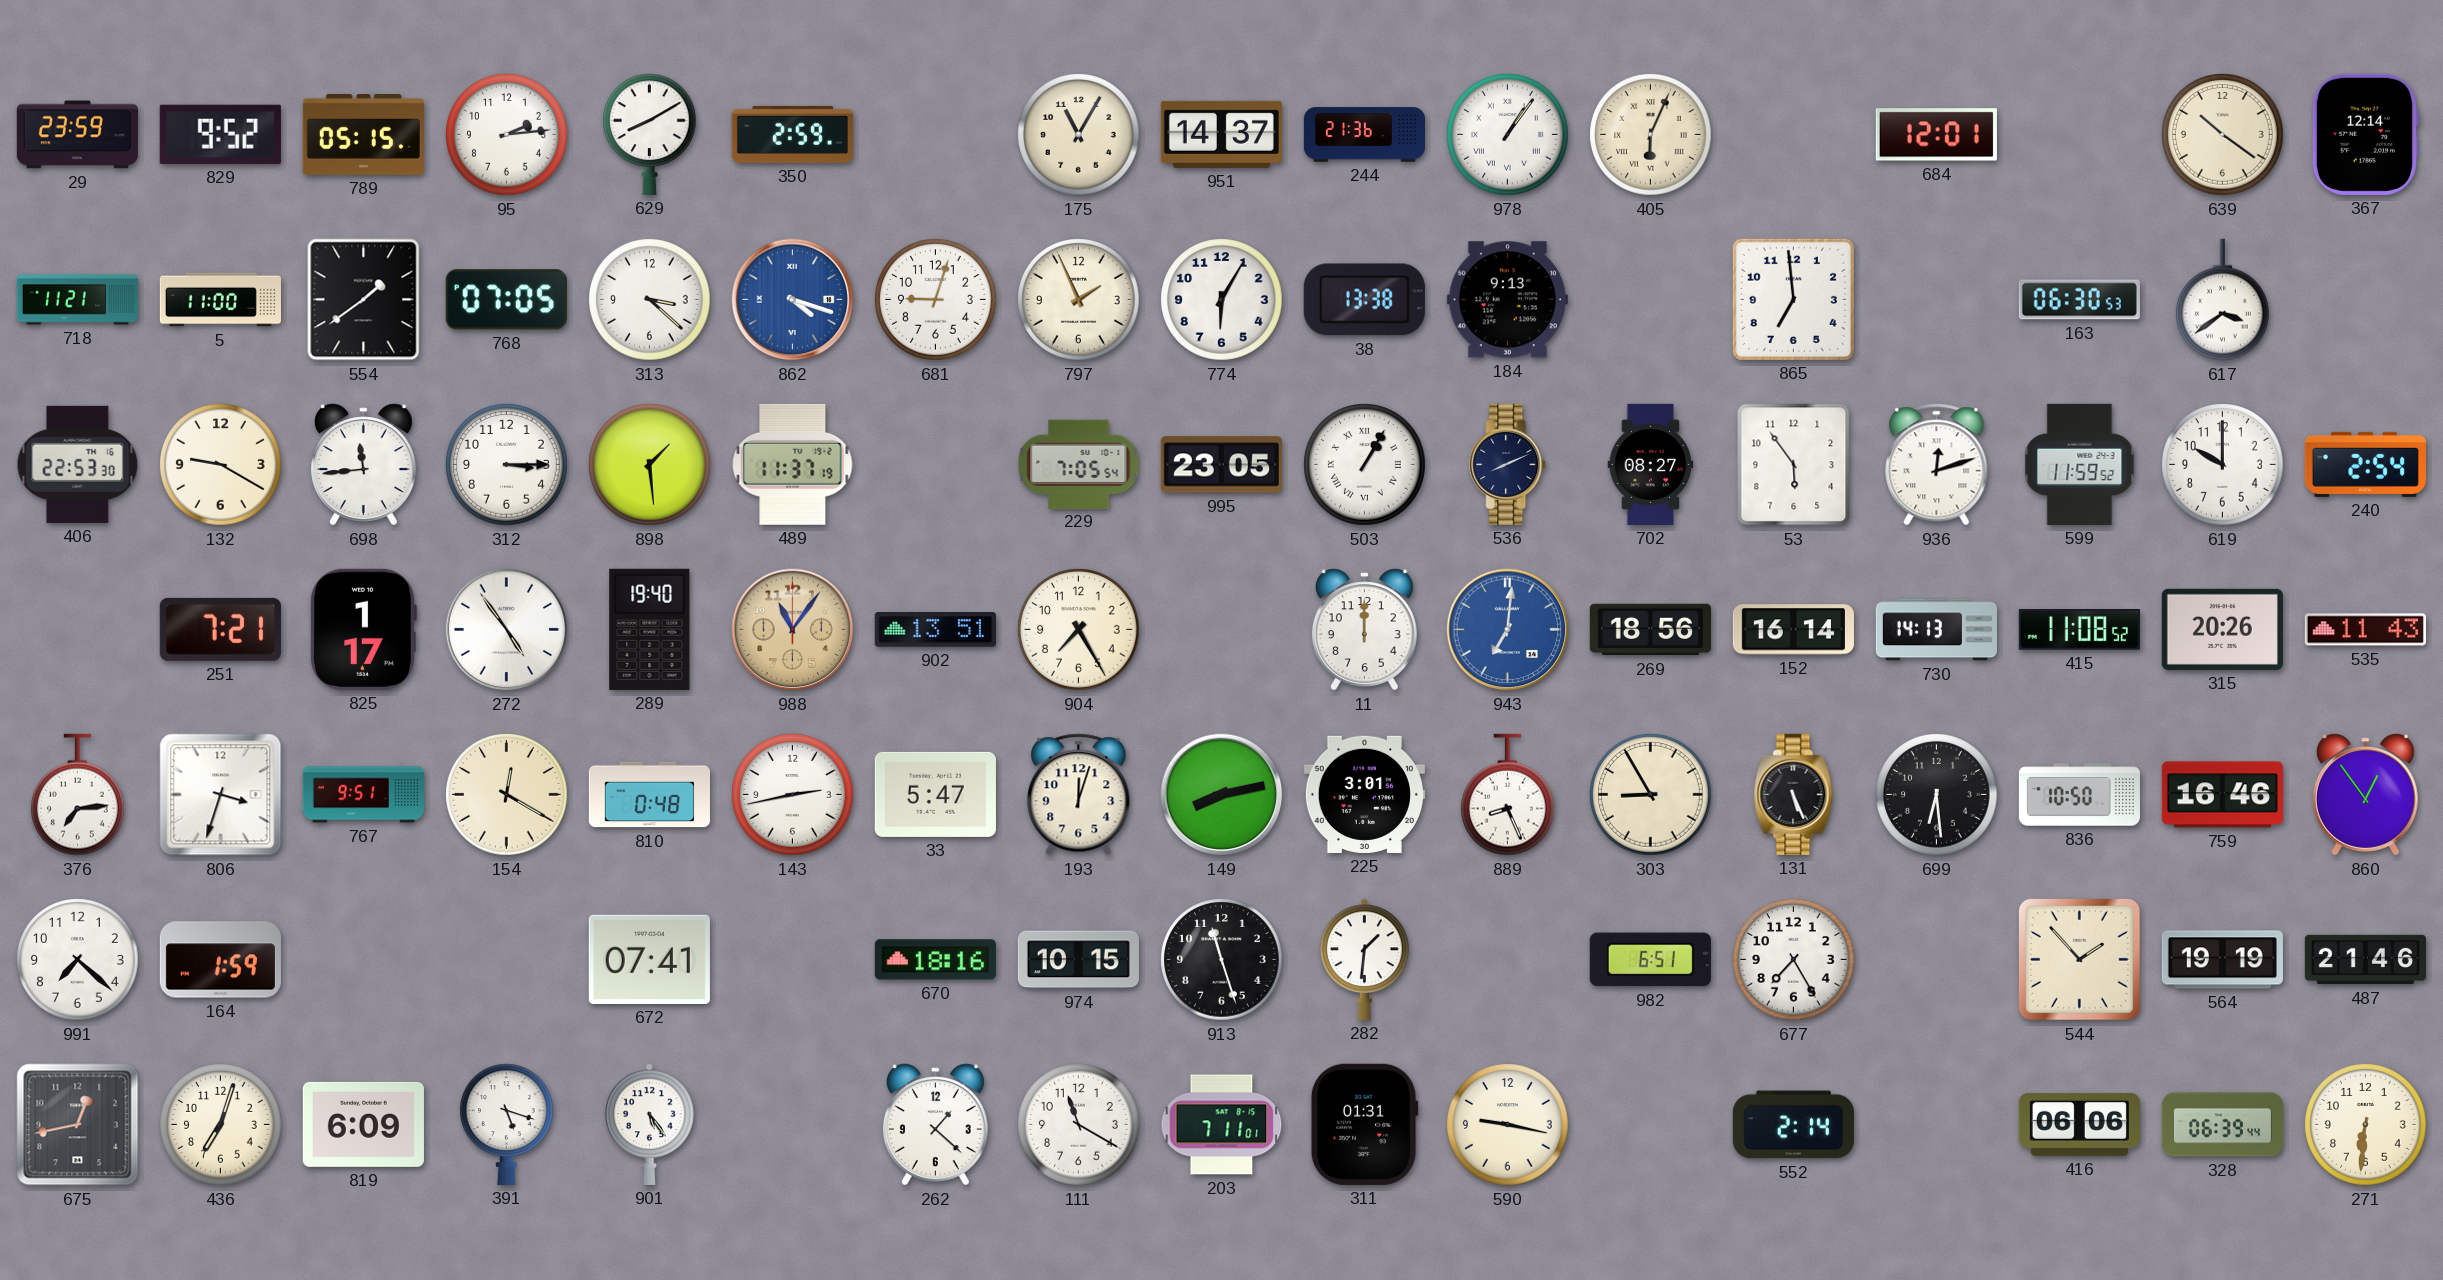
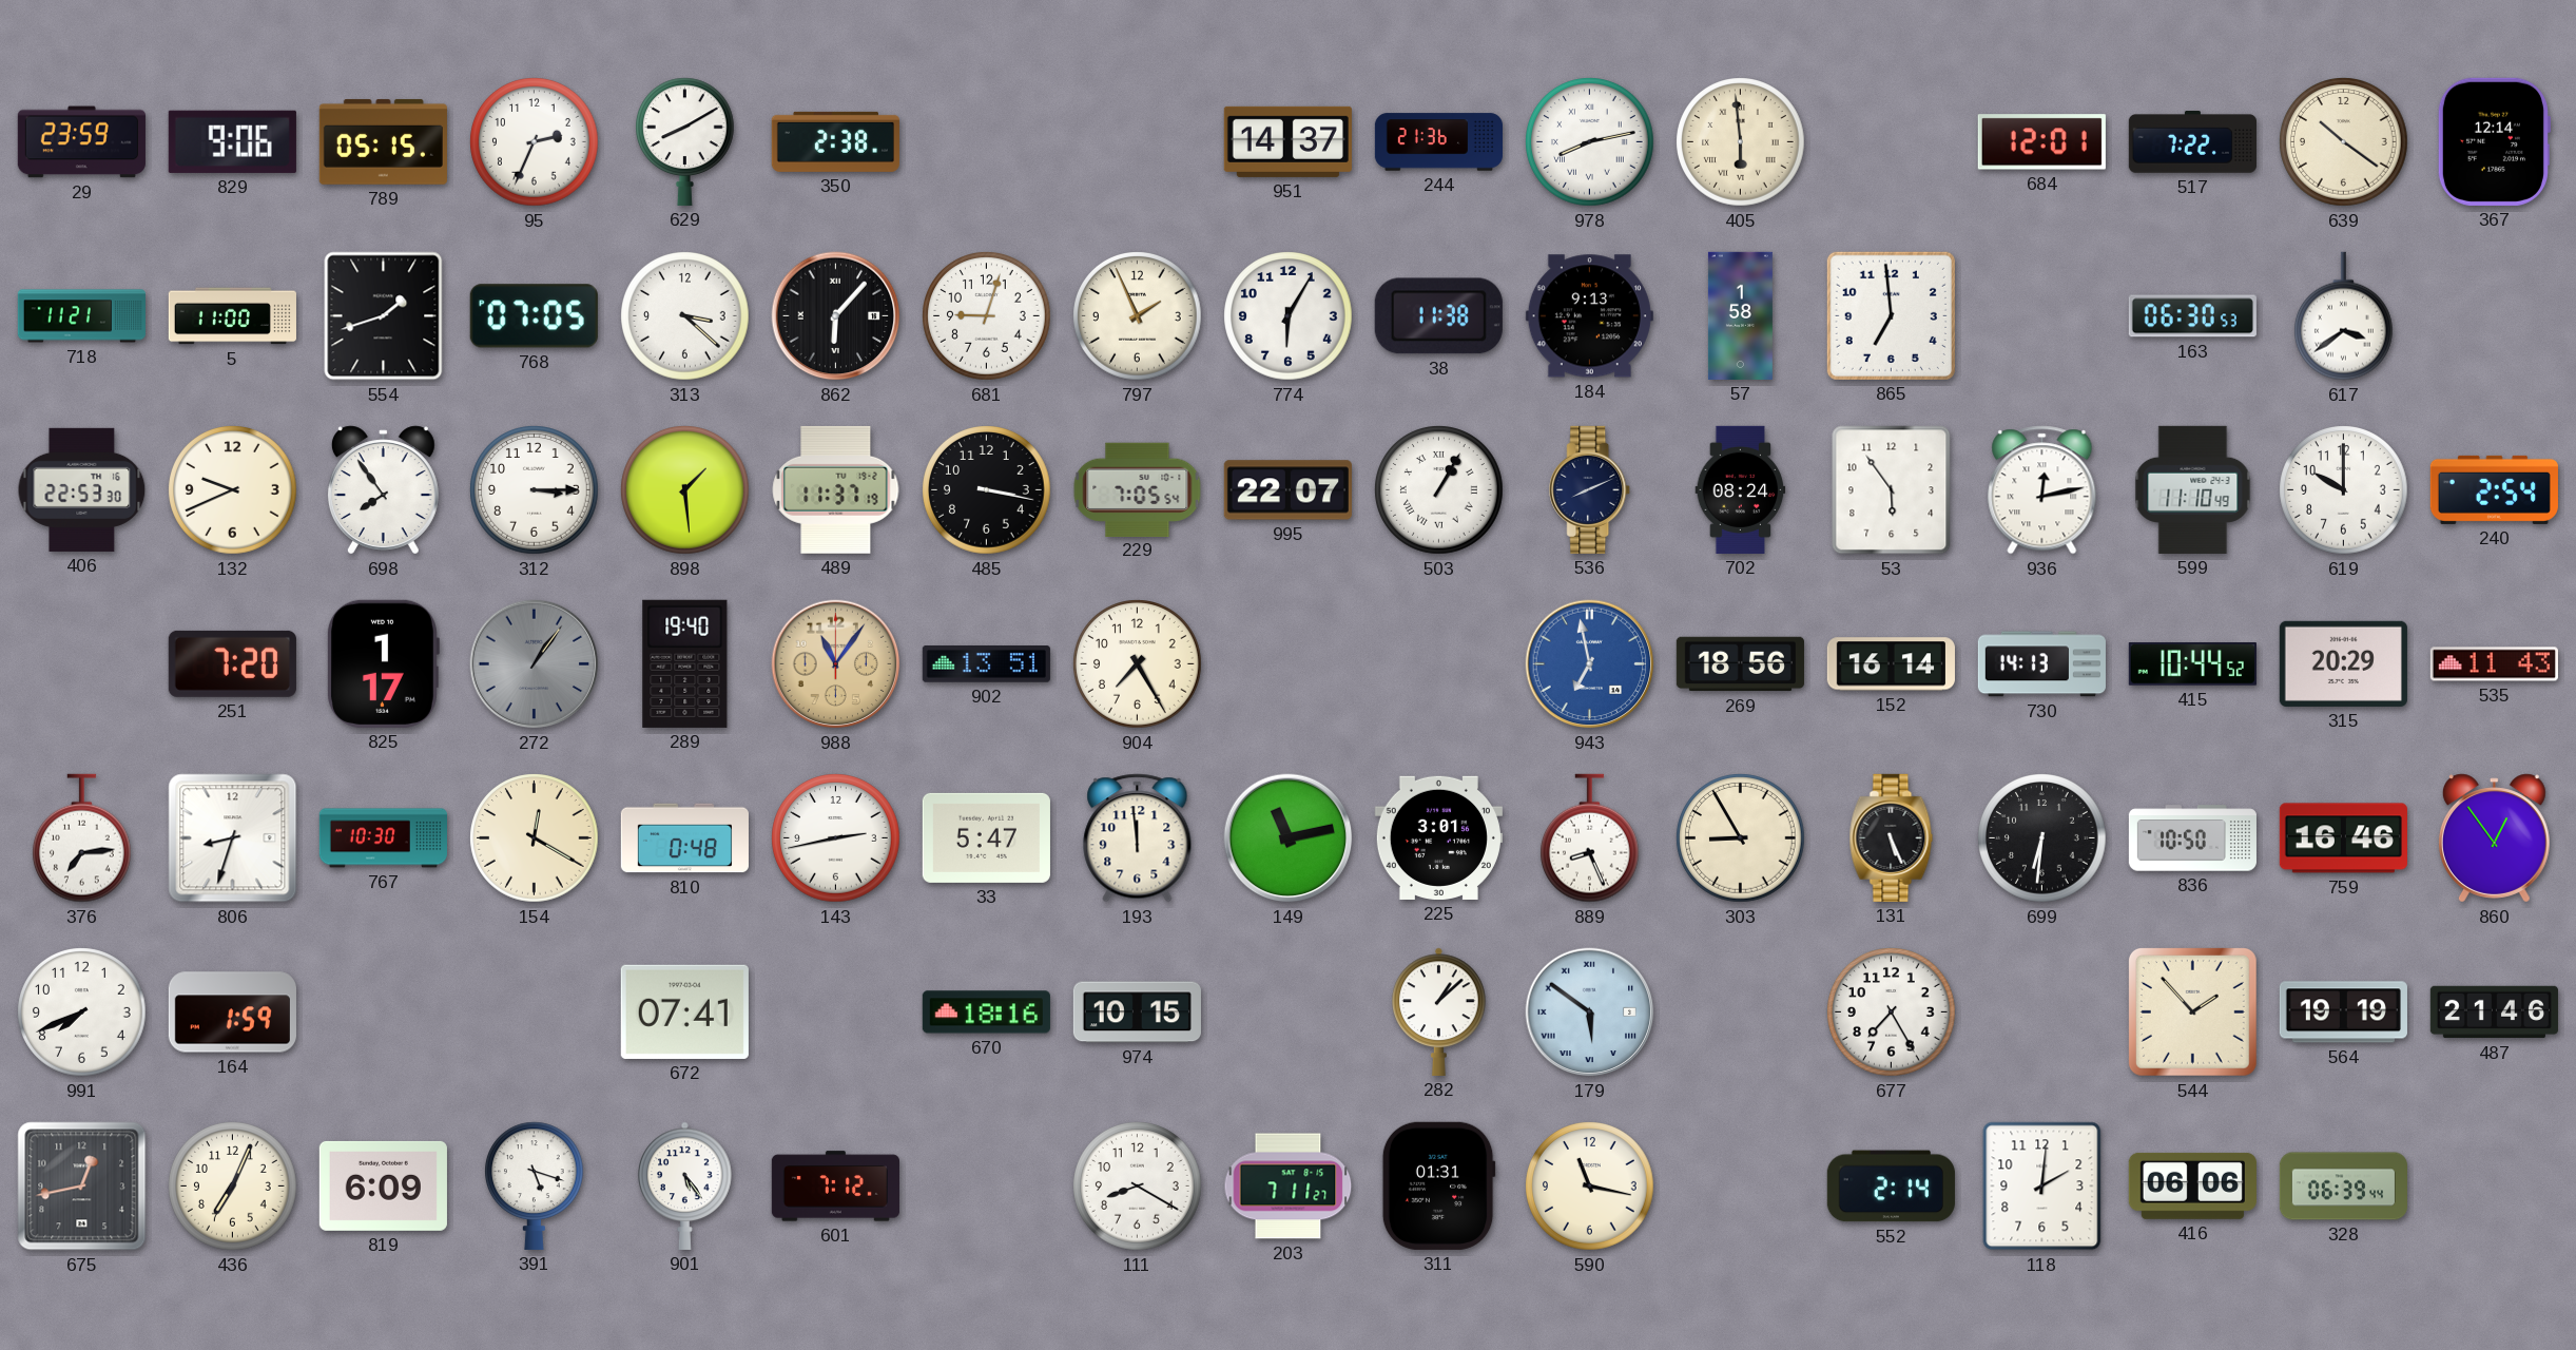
829: 9:52 -> 9:06 (232, 141)
95: 2:14 -> 2:34 (535, 142)
350: 2:59 -> 2:38 (835, 141)
175: 11:05 -> none (1079, 135)
978: 1:06 -> 8:13 (1590, 142)
405: 6:04 -> 5:59 (1741, 142)
517: none -> 7:22 (2192, 142)
554: 1:39 -> 1:42 (384, 316)
862: 4:18 -> 6:07 (836, 316)
862 dial: blue -> black (836, 316)
38: 13:38 -> 11:38 (1438, 316)
57: none -> 1:58 (1740, 315)
132: 9:20 -> 9:41 (233, 490)
698: 11:44 -> 7:54 (383, 490)
485: none -> 3:17 (987, 490)
995: 23:05 -> 22:07 (1287, 490)
702: 08:27 -> 08:24 (1741, 489)
936: 12:12 -> 12:13 (2042, 490)
599: 11:59 -> 11:10 (2193, 489)
251: 7:21 -> 7:20 (232, 663)
272: 4:54 -> 1:06 (535, 664)
272 dial: white -> grey (535, 664)
11: 12:00 -> none (1364, 630)
943: 7:01 -> 6:58 (1590, 664)
415: 11:08 -> 10:44 (2192, 664)
315: 20:26 -> 20:29 (2343, 663)
806: 3:33 -> 8:33 (233, 838)
767: 9:51 -> 10:30 (383, 838)
193: 12:03 -> 11:59 (1138, 838)
149: 8:13 -> 11:13 (1289, 838)
699: 6:29 -> 6:31 (2042, 838)
991: 7:22 -> 7:41 (82, 1012)
913: 11:27 -> none (1222, 960)
282: 1:31 -> 1:08 (1439, 1011)
179: none -> 5:51 (1590, 1012)
982: 6:51 -> none (1650, 960)
436: 7:03 -> 7:04 (233, 1187)
601: none -> 7:12 (835, 1187)
262: 1:22 -> none (935, 1125)
111: 11:20 -> 8:20 (1138, 1187)
203: 7:11:01 -> 7:11:27 (1289, 1187)
590: 9:17 -> 11:17 (1590, 1187)
118: none -> 2:01 (2042, 1187)
271: 6:31 -> none (2366, 1125)
